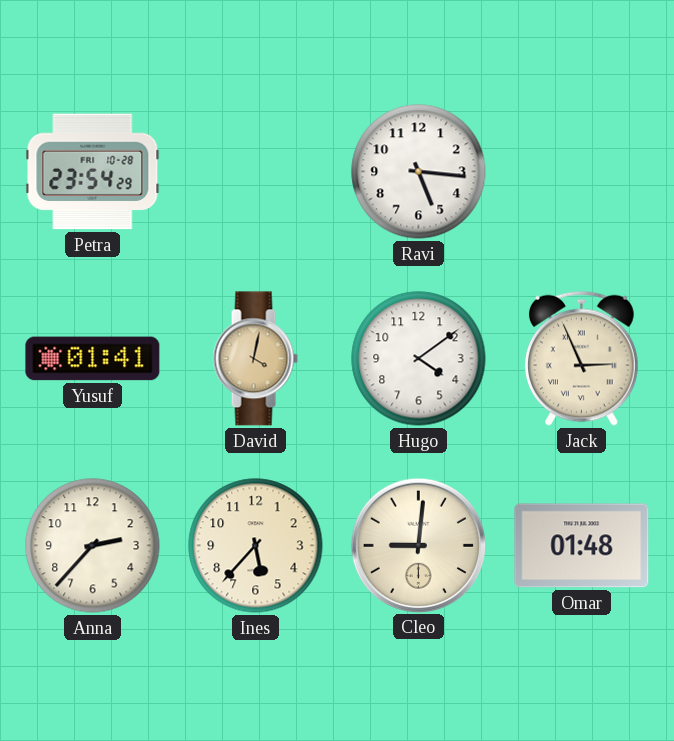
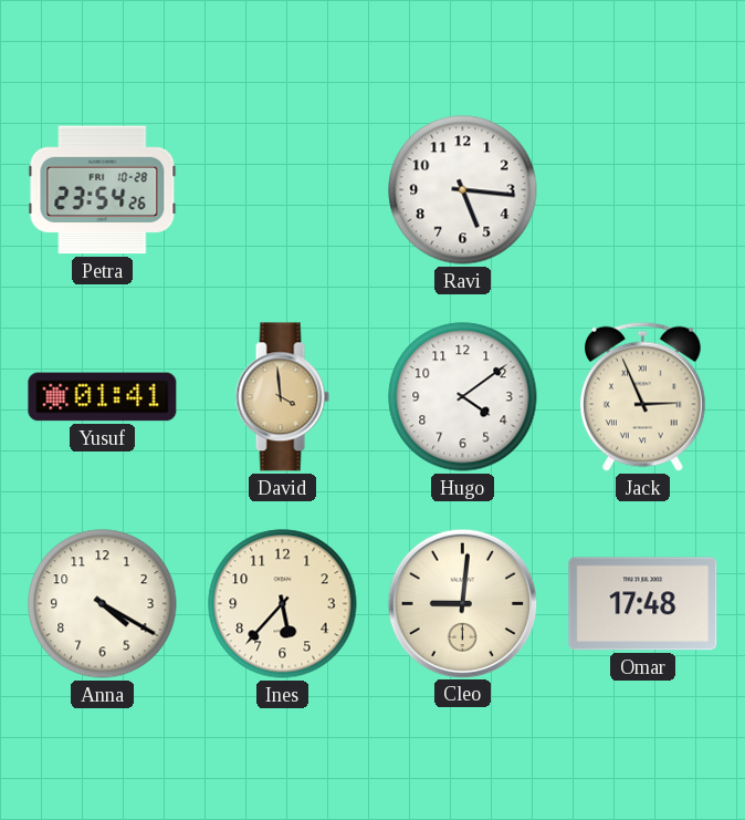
Petra: 23:54:29 -> 23:54:26 (103, 190)
David: 4:02 -> 3:59 (282, 397)
Anna: 2:37 -> 4:20 (103, 604)
Omar: 01:48 -> 17:48 (643, 604)
